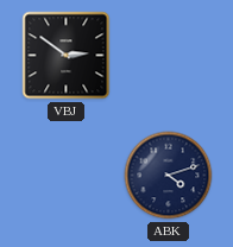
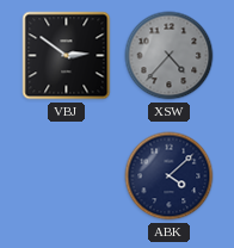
XSW: none -> 4:37 (170, 56)
ABK: 4:12 -> 4:08 (170, 176)
